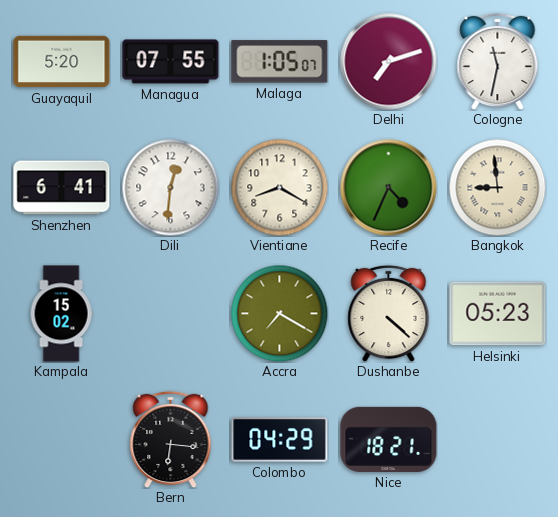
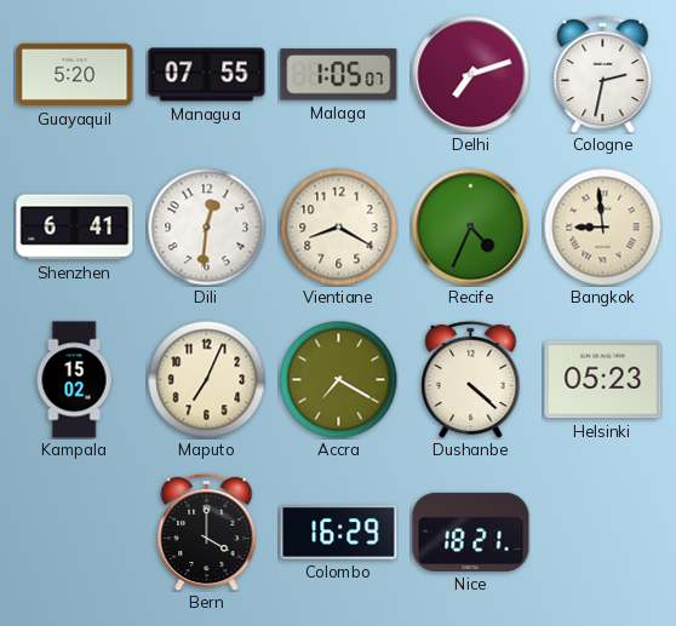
Cologne: 11:32 -> 2:32 (603, 74)
Maputo: none -> 7:04 (206, 379)
Bern: 6:16 -> 4:00 (207, 532)
Colombo: 04:29 -> 16:29 (339, 533)
